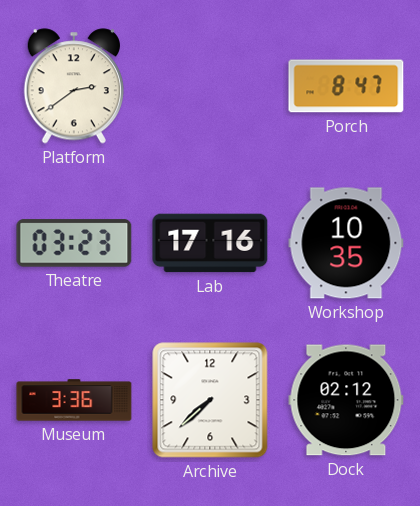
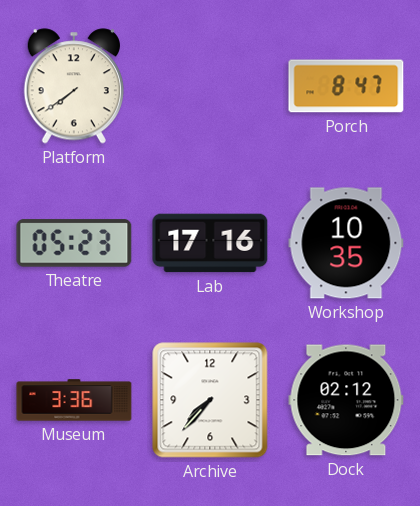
Platform: 2:39 -> 7:39 (73, 86)
Theatre: 03:23 -> 05:23 (74, 243)
Archive: 7:38 -> 7:37 (210, 400)
